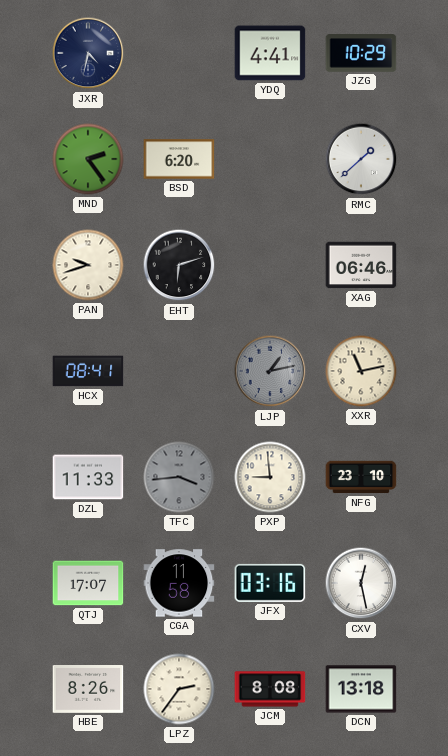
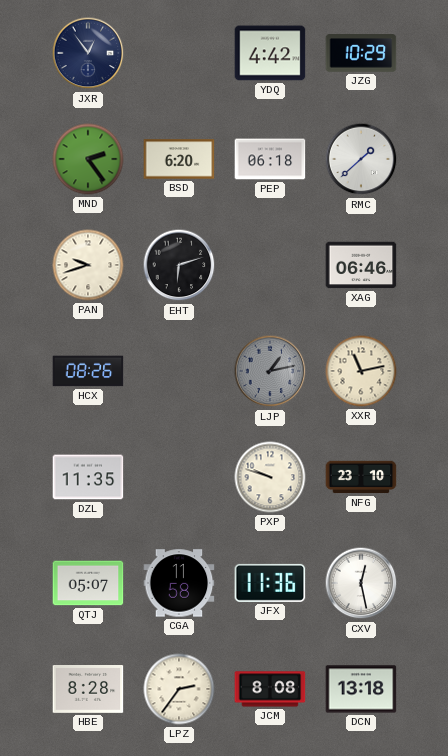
JXR: 4:32 -> 12:54 (88, 53)
YDQ: 4:41 -> 4:42 (270, 53)
PEP: none -> 06:18 (270, 159)
HCX: 08:41 -> 08:26 (88, 371)
DZL: 11:33 -> 11:35 (88, 477)
TFC: 3:44 -> none (179, 477)
PXP: 8:59 -> 9:48 (270, 477)
QTJ: 17:07 -> 05:07 (88, 583)
JFX: 03:16 -> 11:36 (270, 583)
HBE: 8:26 -> 8:28 (88, 690)
